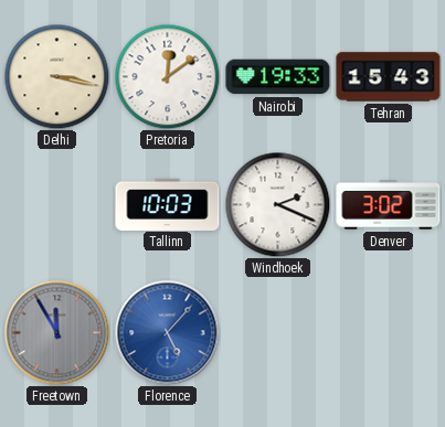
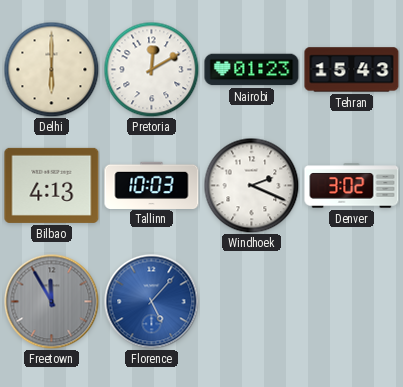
Delhi: 3:17 -> 6:00 (51, 69)
Pretoria: 12:09 -> 12:10 (151, 69)
Nairobi: 19:33 -> 01:23 (252, 70)
Bilbao: none -> 4:13 (52, 185)
